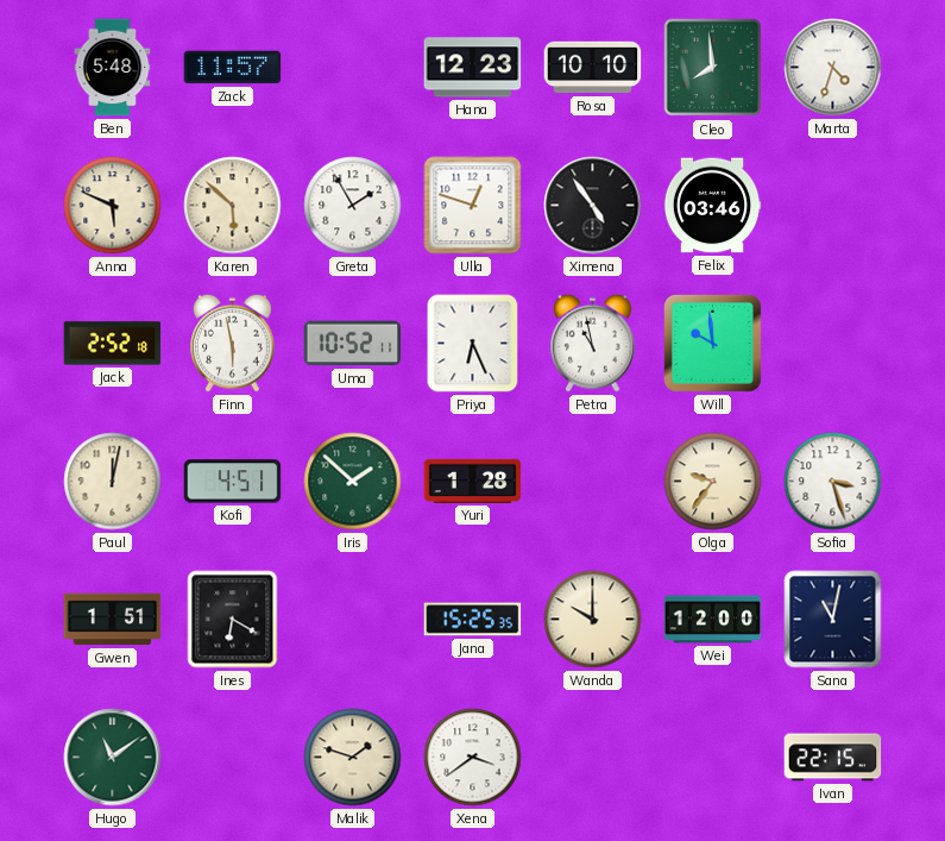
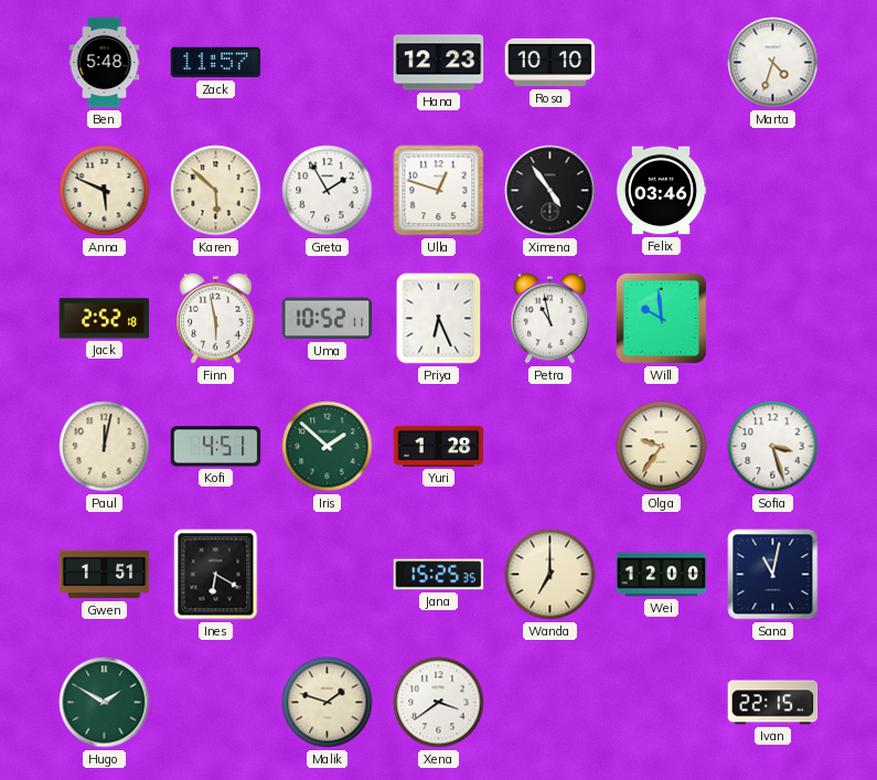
Cleo: 7:59 -> none (713, 68)
Wanda: 10:00 -> 7:00 (550, 575)
Hugo: 11:09 -> 1:50 (105, 703)
